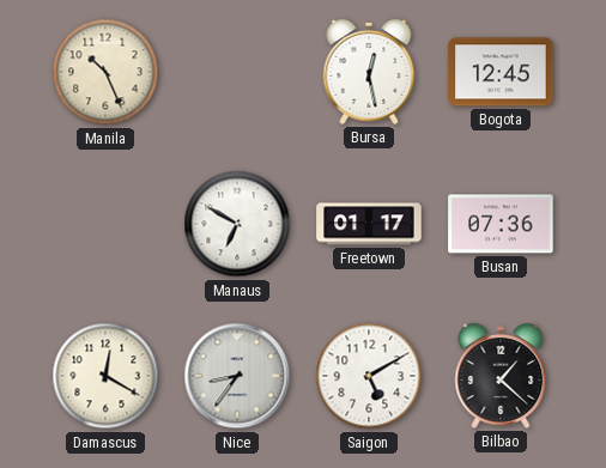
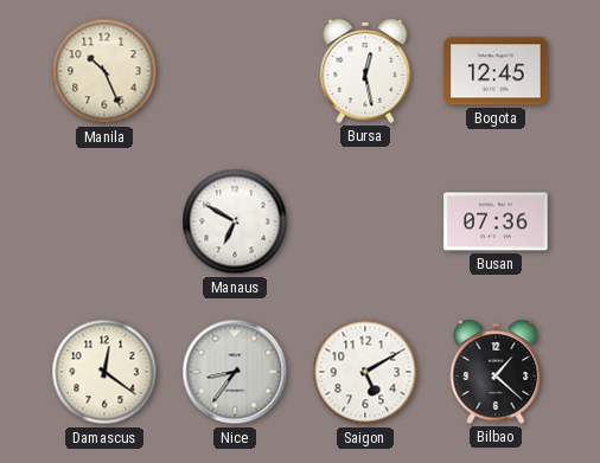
Freetown: 01:17 -> none (369, 224)
Damascus: 12:20 -> 12:21 (104, 372)
